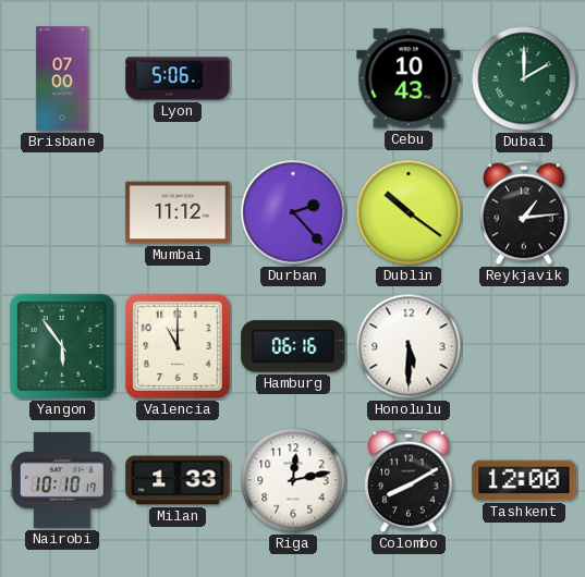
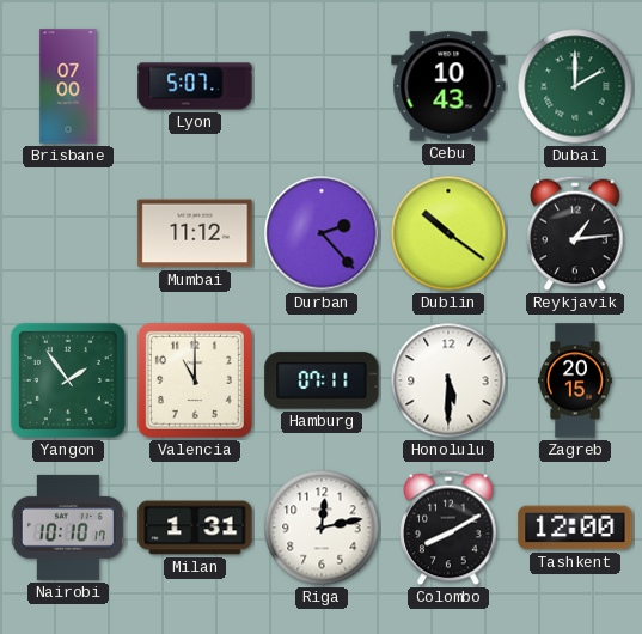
Lyon: 5:06 -> 5:07 (195, 86)
Yangon: 5:54 -> 1:54 (68, 380)
Hamburg: 06:16 -> 07:11 (322, 380)
Zagreb: none -> 20:15 (575, 380)
Milan: 1:33 -> 1:31 (195, 528)
